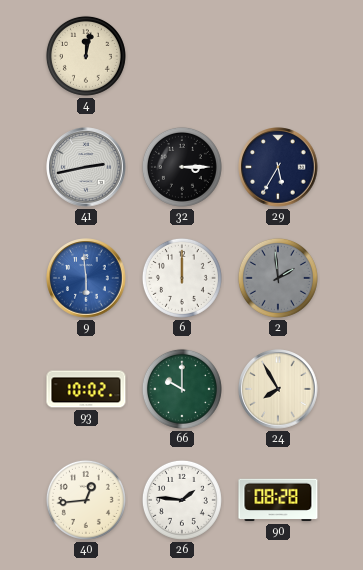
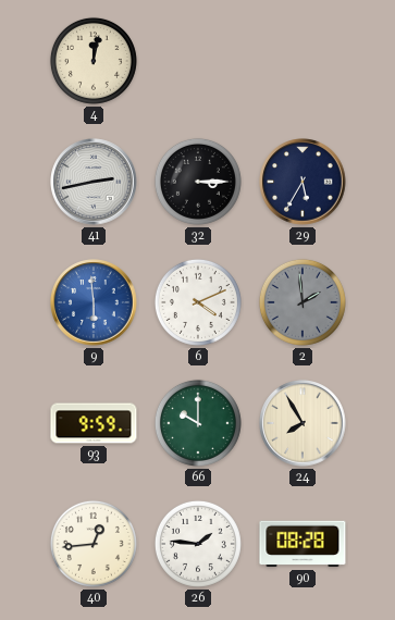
6: 12:00 -> 4:11 (198, 302)
93: 10:02 -> 9:59 (94, 423)
